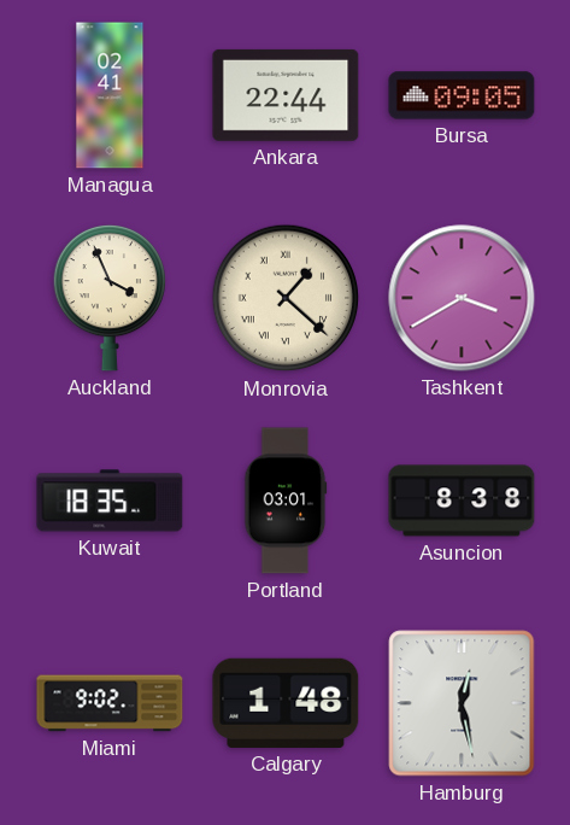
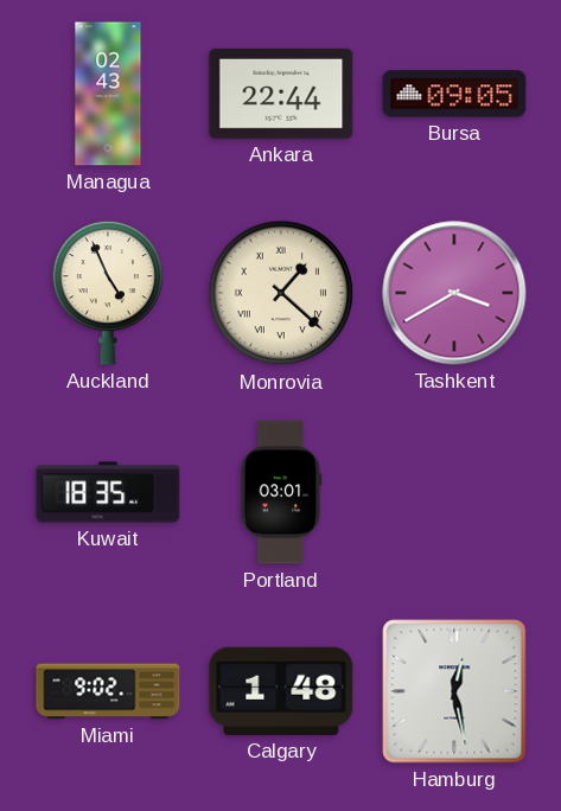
Managua: 02:41 -> 02:43 (108, 94)
Auckland: 3:56 -> 4:56 (107, 293)
Asuncion: 8:38 -> none (462, 501)
